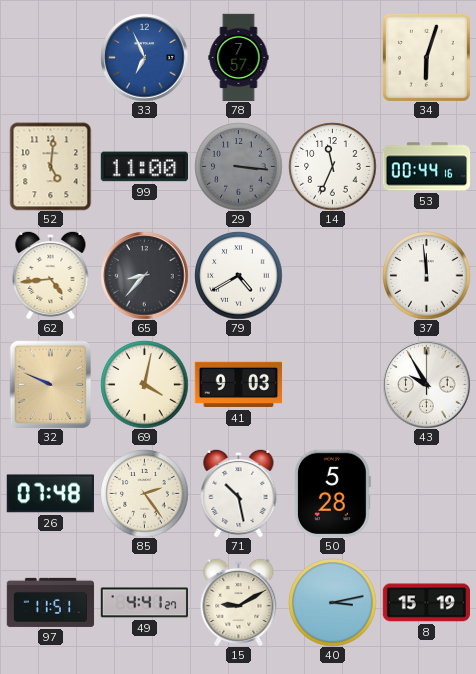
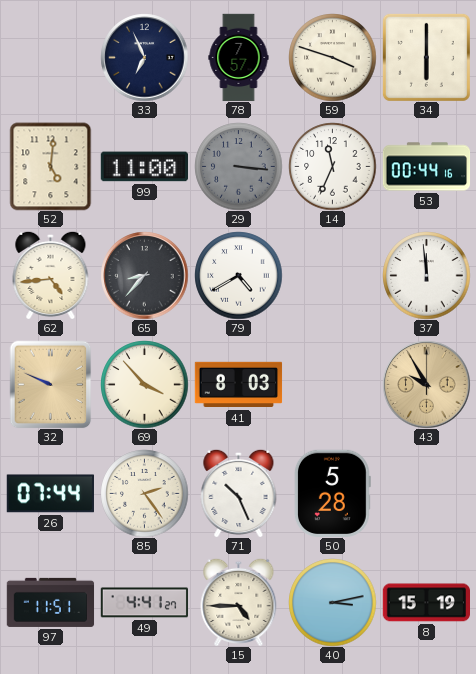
33 dial: blue -> navy (144, 57)
59: none -> 3:48 (332, 57)
34: 6:03 -> 6:00 (426, 57)
69: 4:02 -> 3:53 (144, 384)
41: 9:03 -> 8:03 (238, 385)
43 dial: white -> champagne (426, 384)
26: 07:48 -> 07:44 (50, 494)
71: 10:28 -> 10:26 (239, 493)
15: 9:10 -> 4:45 (239, 602)
